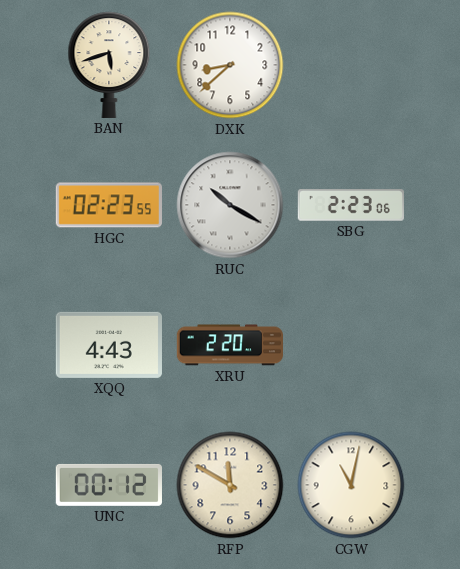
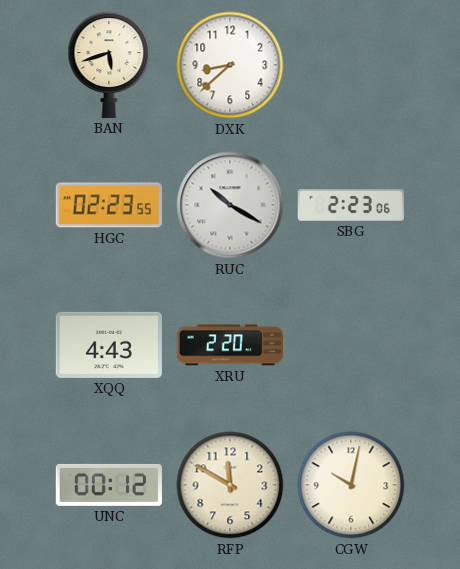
CGW: 11:02 -> 10:02 (351, 485)
